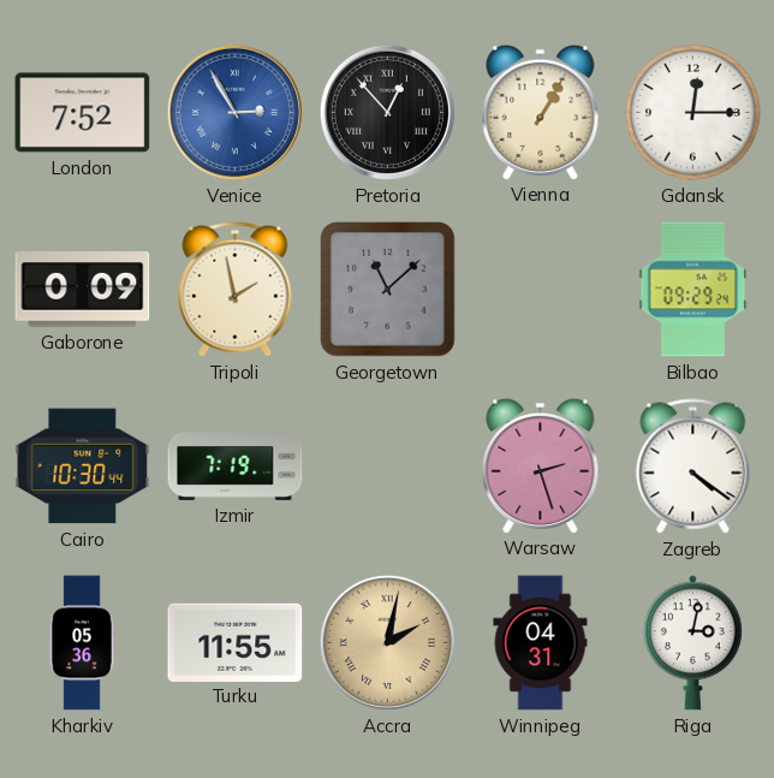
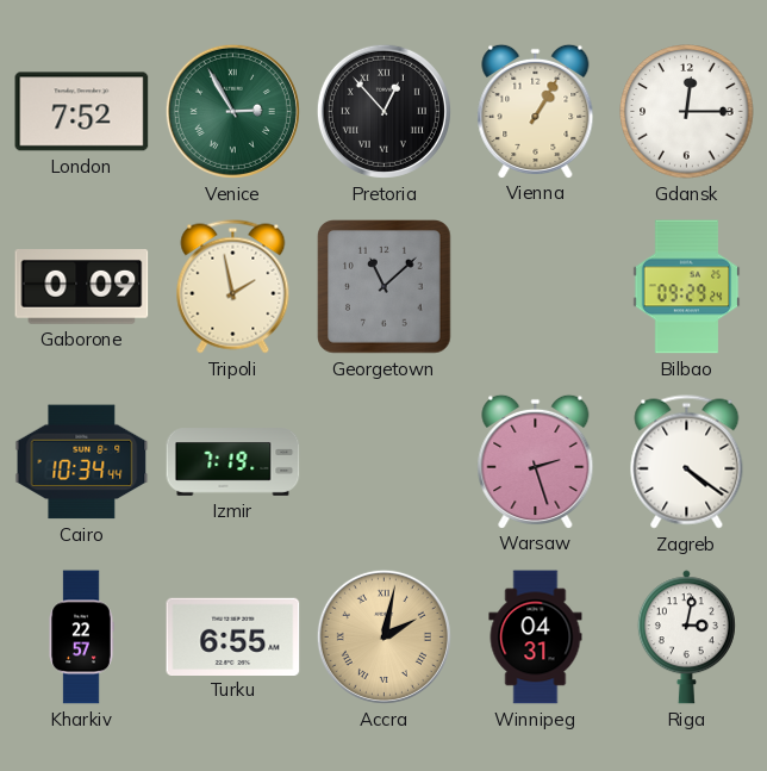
Venice dial: blue -> green (232, 111)
Cairo: 10:30 -> 10:34 (82, 462)
Kharkiv: 05:36 -> 22:57 (81, 638)
Turku: 11:55 -> 6:55 (233, 636)
